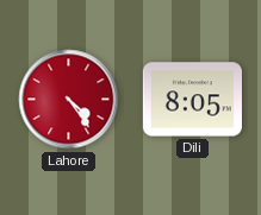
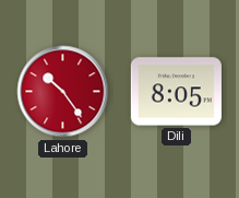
Lahore: 4:24 -> 10:24 (63, 92)
